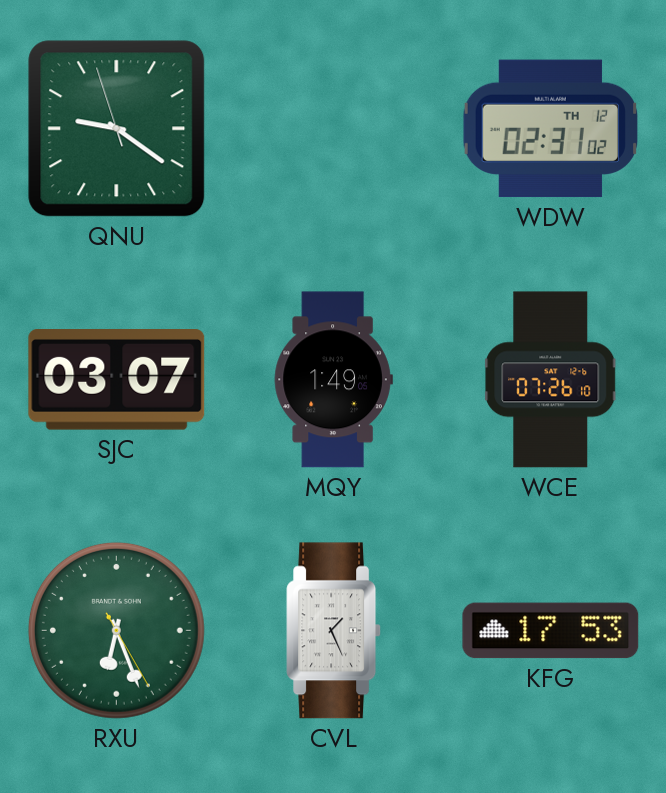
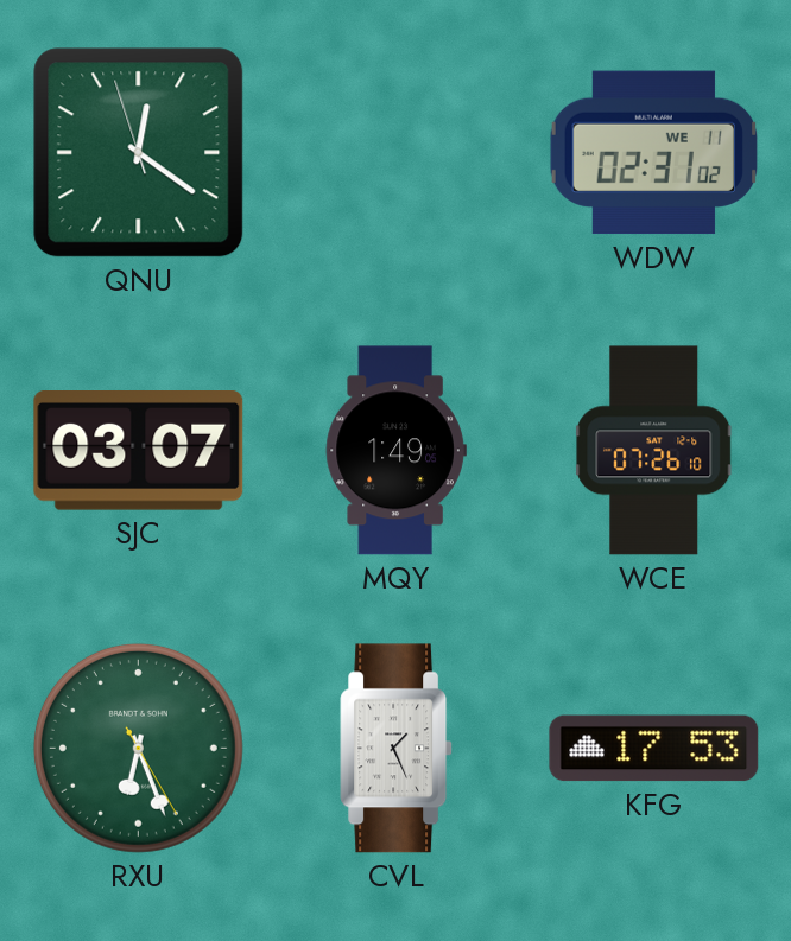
QNU: 9:20 -> 12:20 (139, 153)
WDW date: TH 12 -> WE 11 (653, 153)
